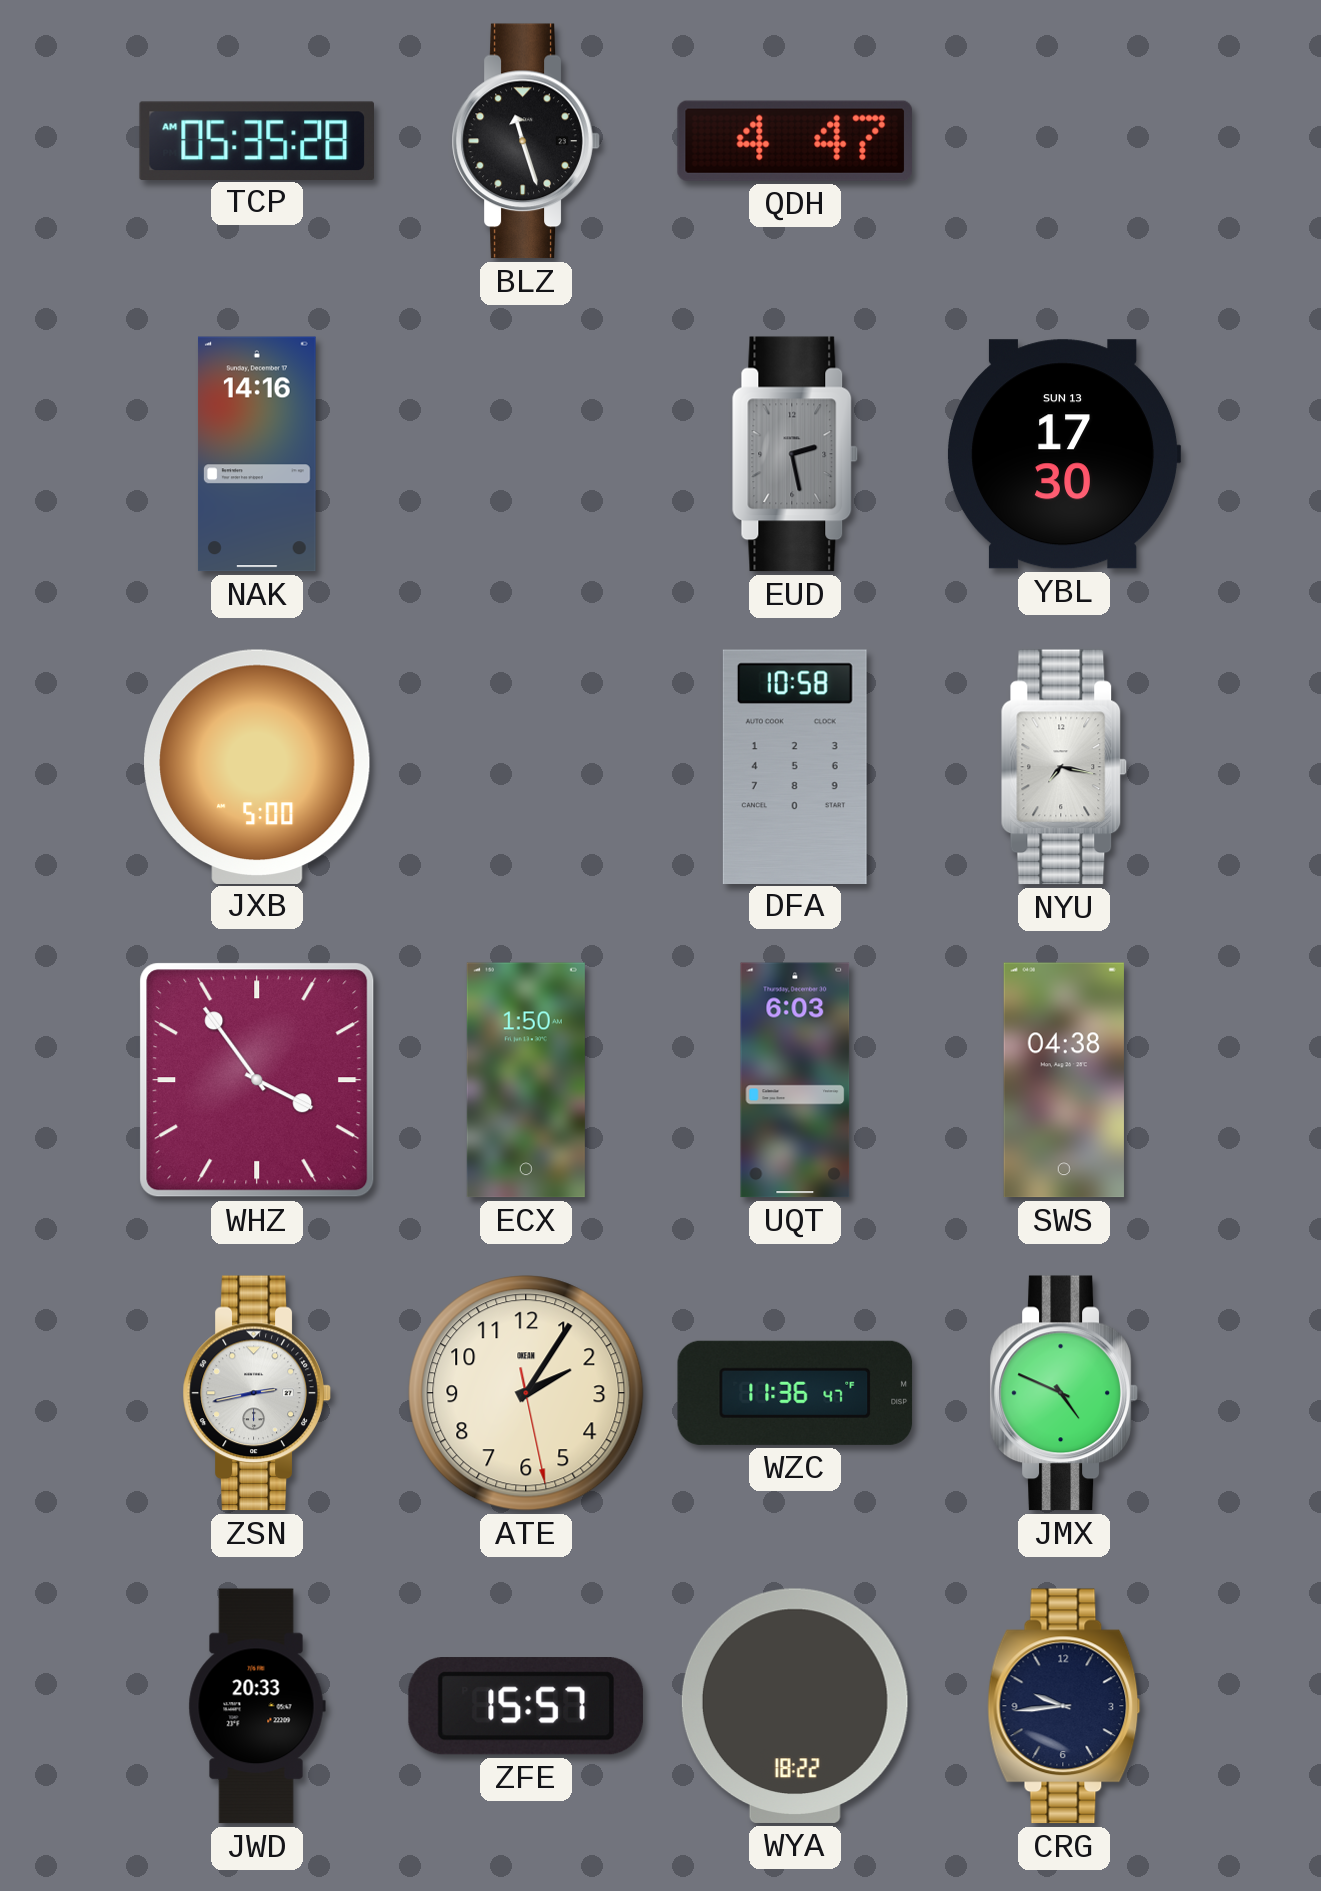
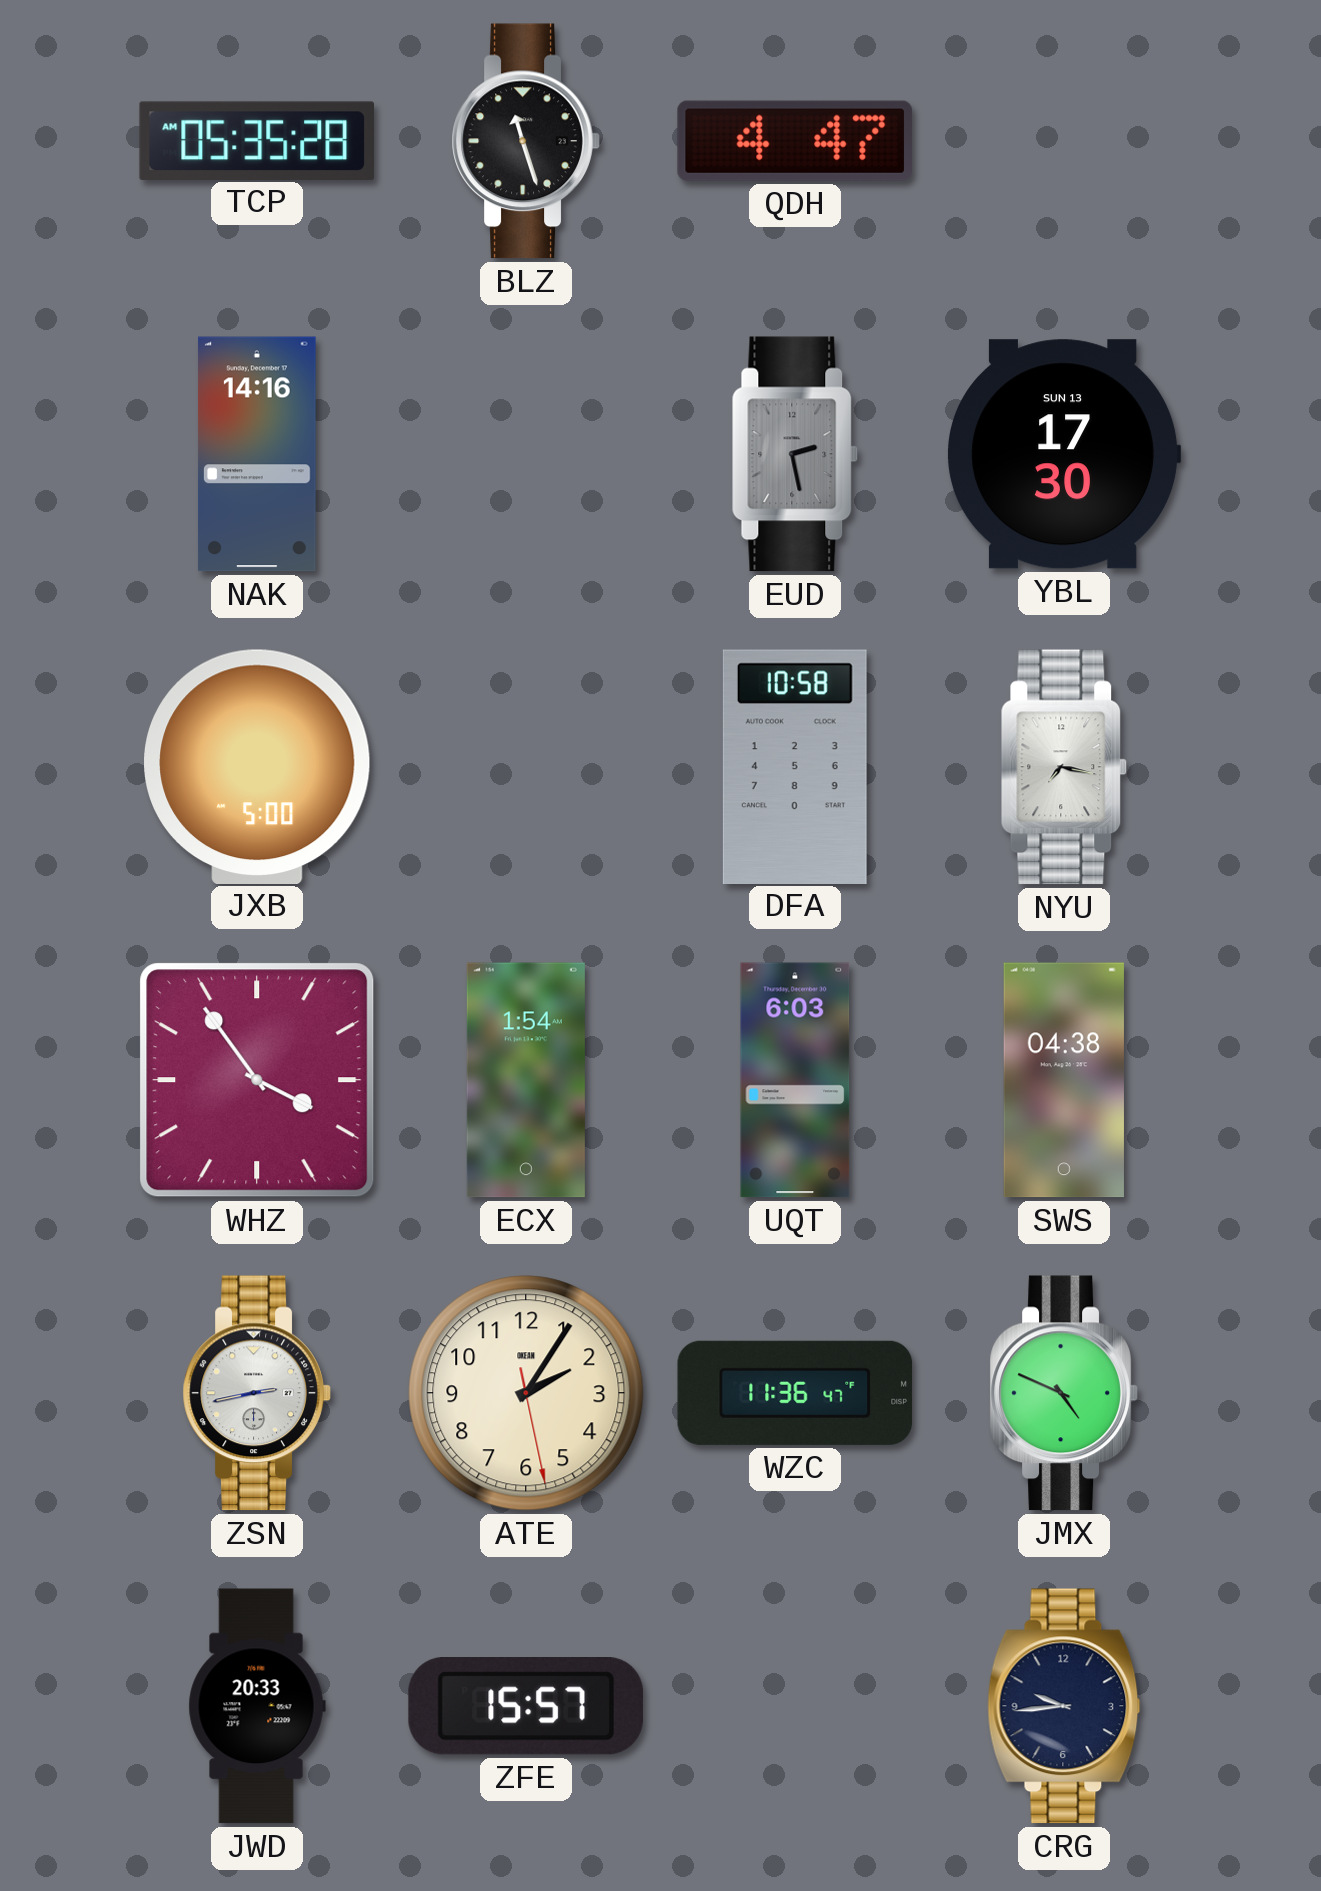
ECX: 1:50 -> 1:54 (526, 1080)
WYA: 18:22 -> none (795, 1706)
